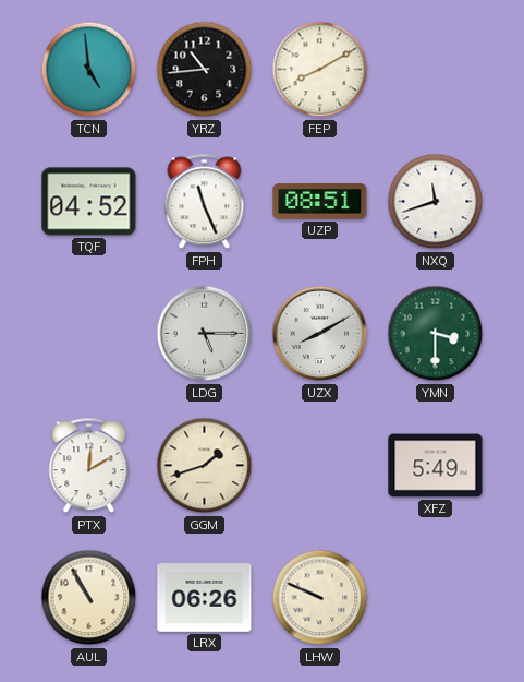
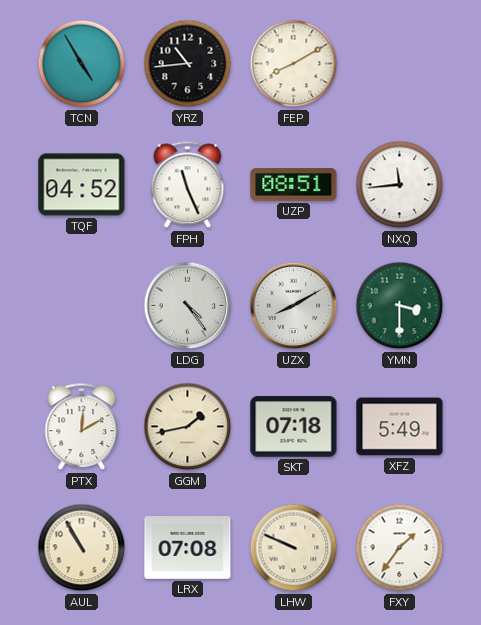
TCN: 4:59 -> 4:55 (82, 64)
NXQ: 11:42 -> 11:44 (400, 185)
LDG: 5:15 -> 4:24 (188, 306)
GGM: 1:42 -> 1:43 (188, 427)
SKT: none -> 07:18 (294, 427)
LRX: 06:26 -> 07:08 (188, 548)
FXY: none -> 1:36 (400, 548)
